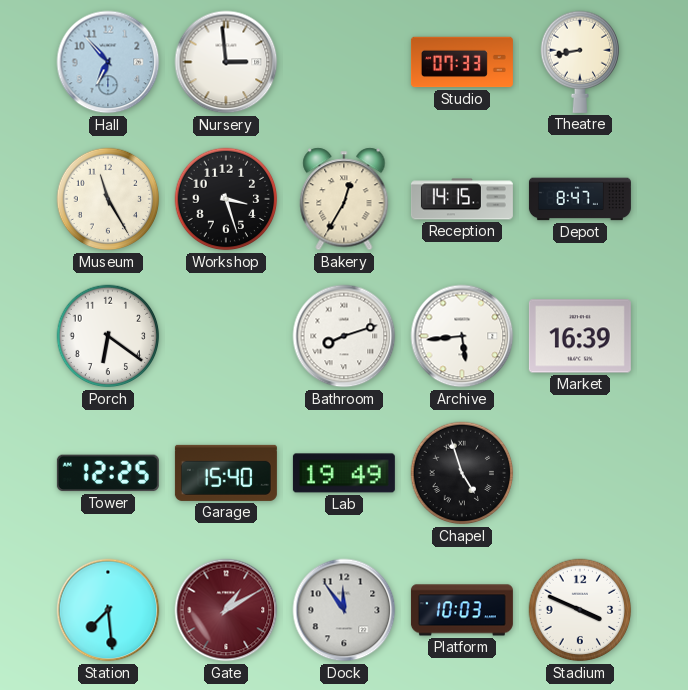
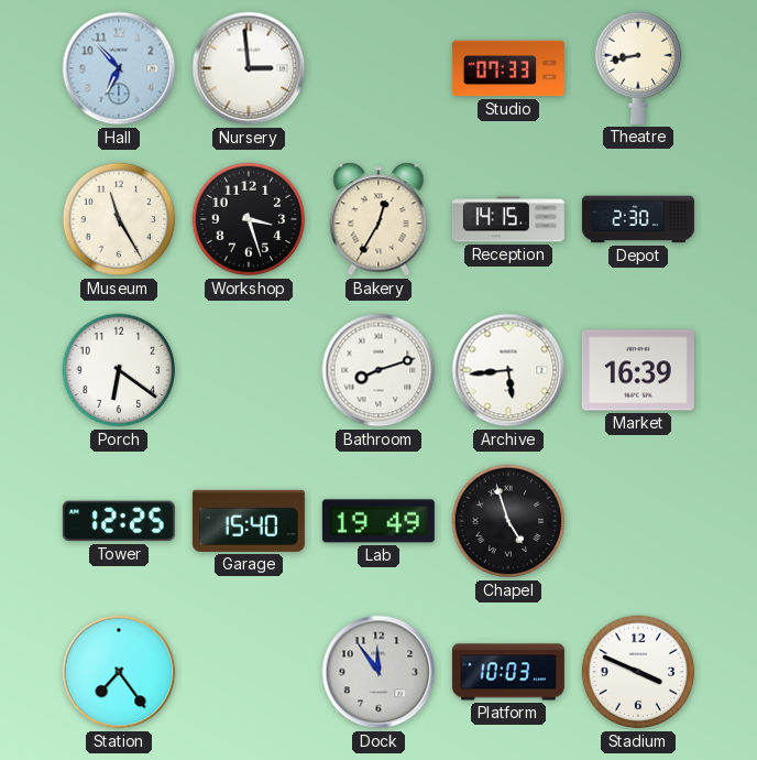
Depot: 8:47 -> 2:30 (638, 219)
Station: 7:29 -> 7:24 (119, 672)
Gate: 1:10 -> none (226, 610)
